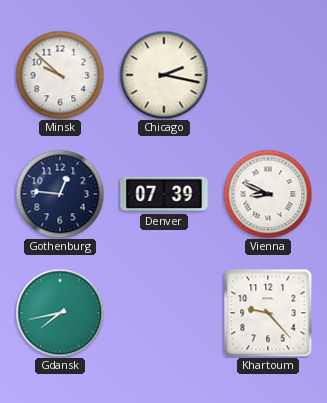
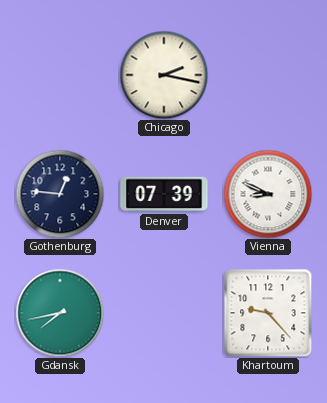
Minsk: 9:52 -> none (60, 75)
